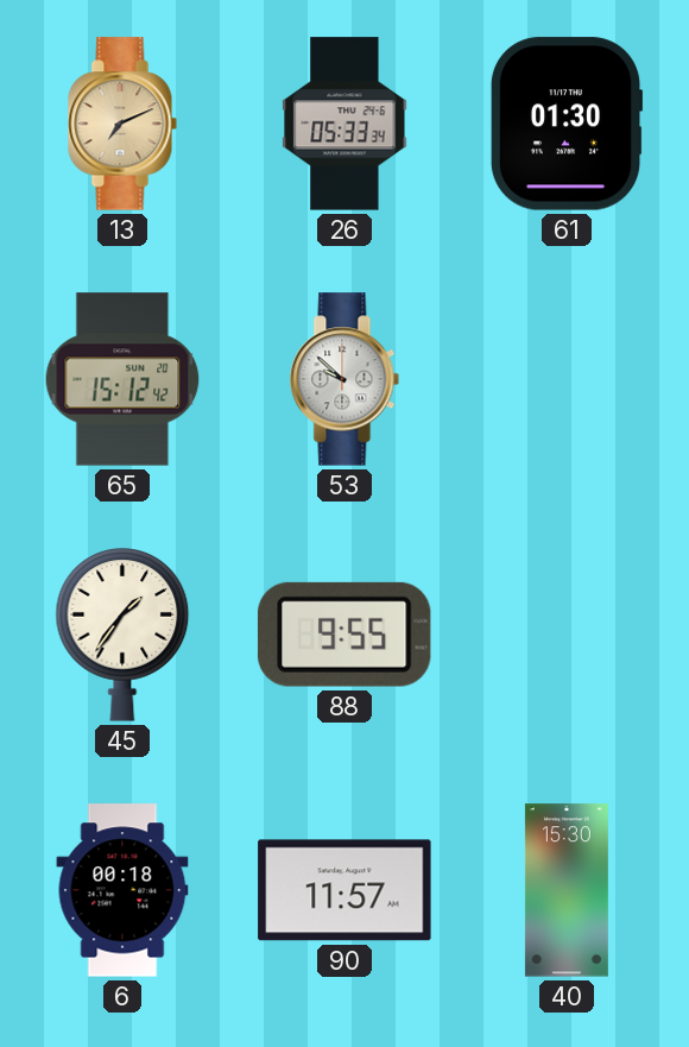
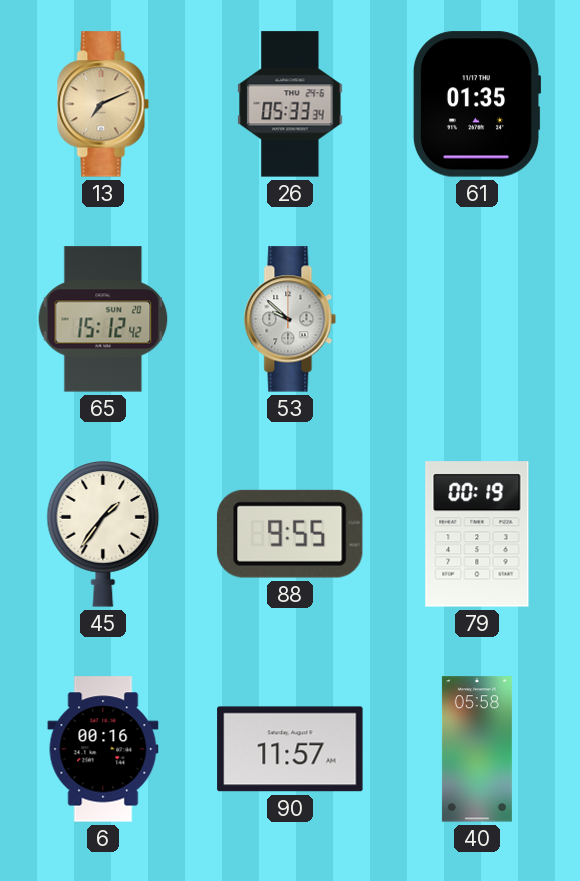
61: 01:30 -> 01:35 (477, 104)
79: none -> 00:19 (477, 534)
6: 00:18 -> 00:16 (103, 749)
40: 15:30 -> 05:58 (477, 749)
